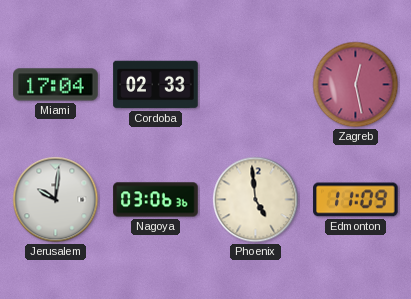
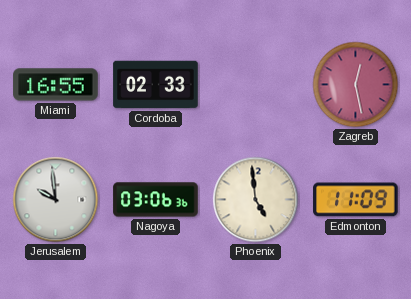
Miami: 17:04 -> 16:55 (56, 85)
Jerusalem: 10:01 -> 9:59 (56, 200)
